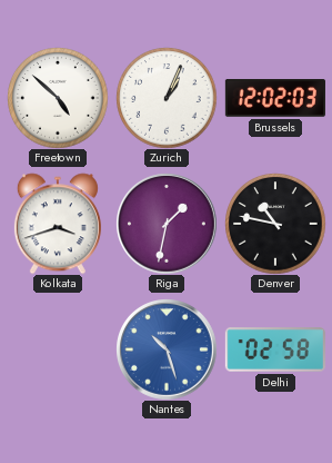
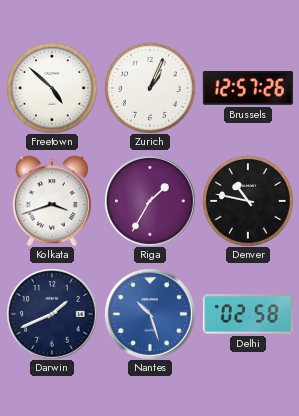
Brussels: 12:02 -> 12:57 (248, 89)
Riga: 1:32 -> 1:35 (150, 201)
Darwin: none -> 1:41 (52, 314)
